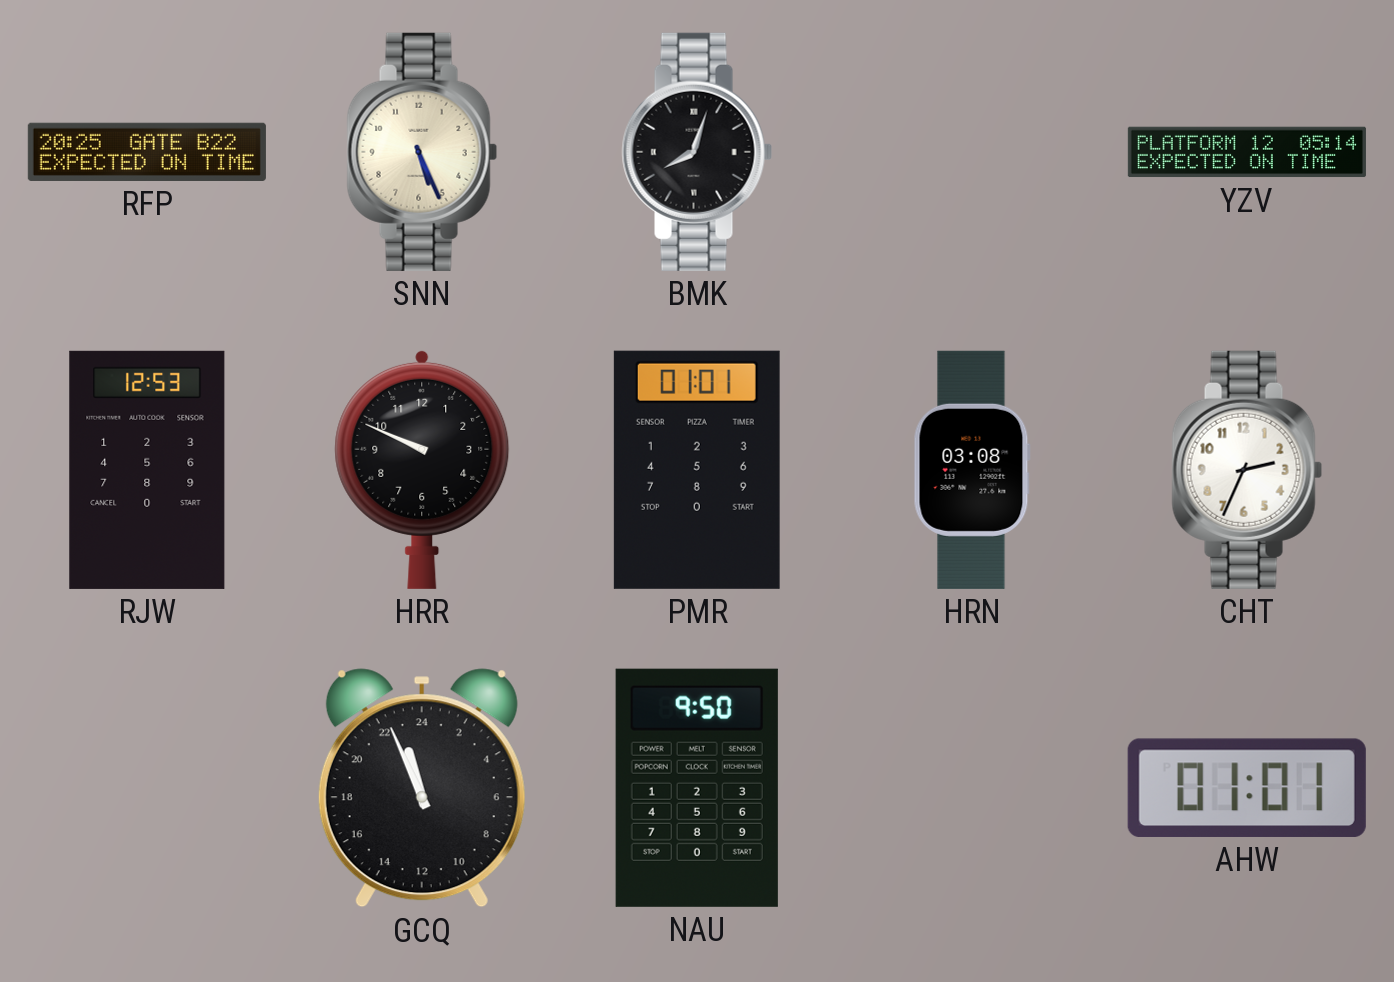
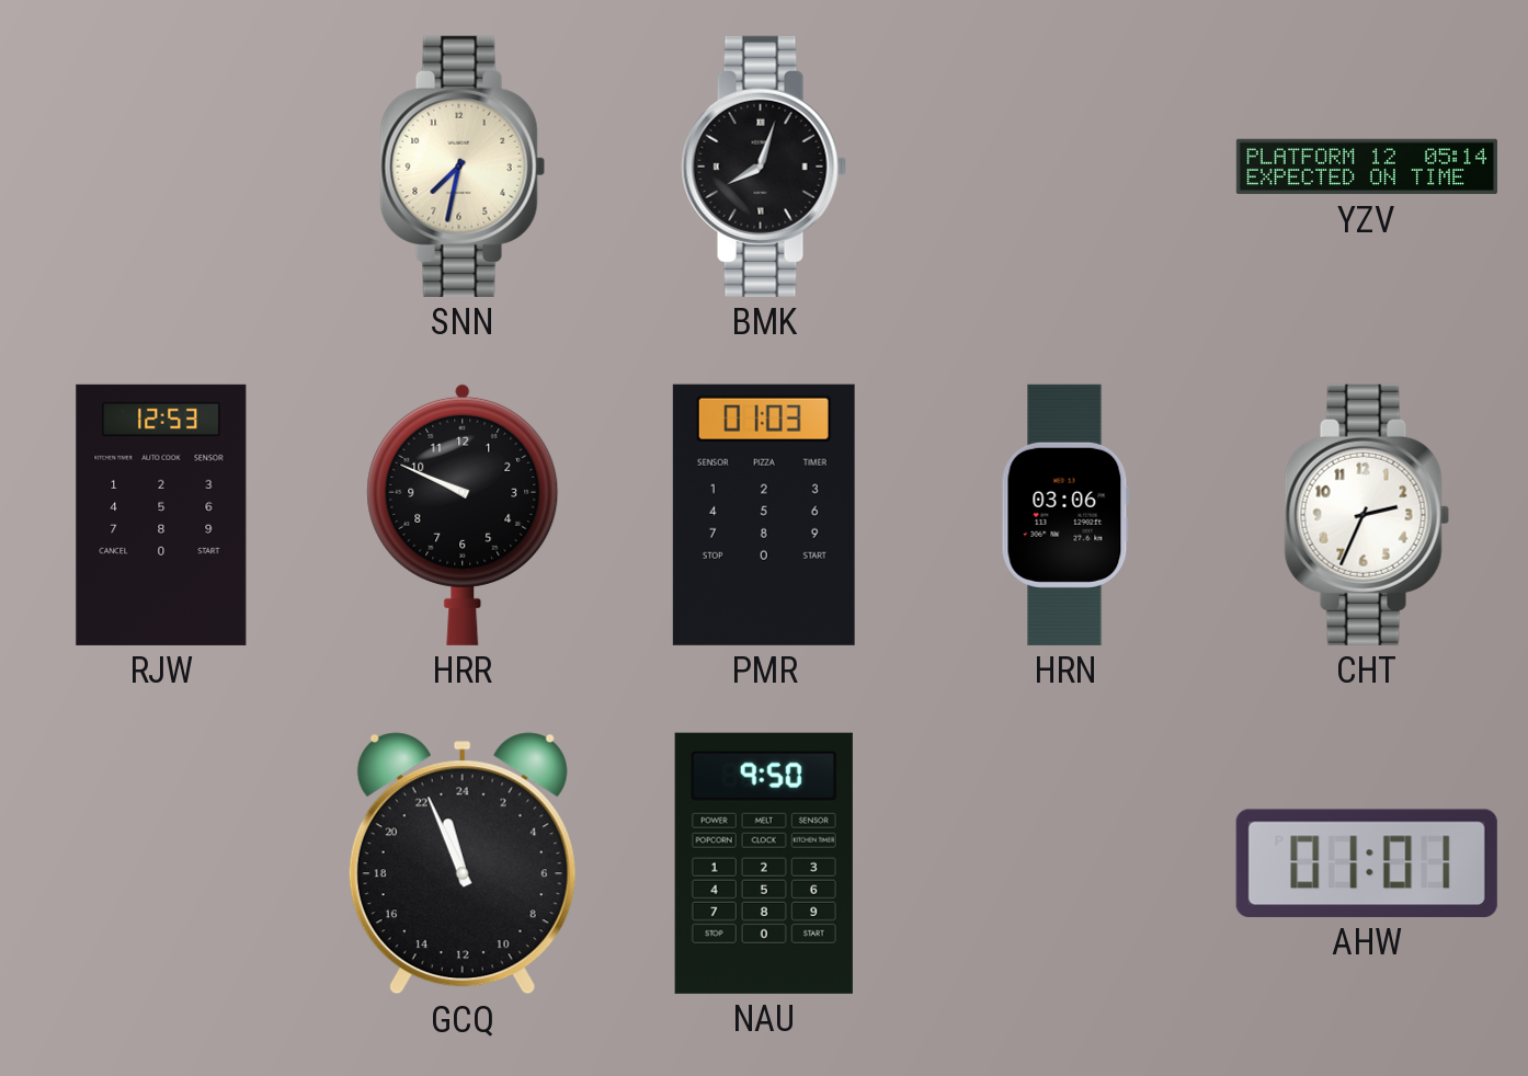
RFP: 20:25 -> none (147, 152)
SNN: 5:26 -> 7:32 (463, 167)
PMR: 01:01 -> 01:03 (764, 515)
HRN: 03:08 -> 03:06 (1065, 515)
